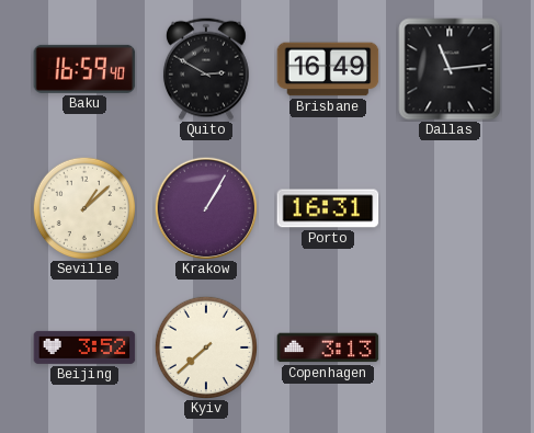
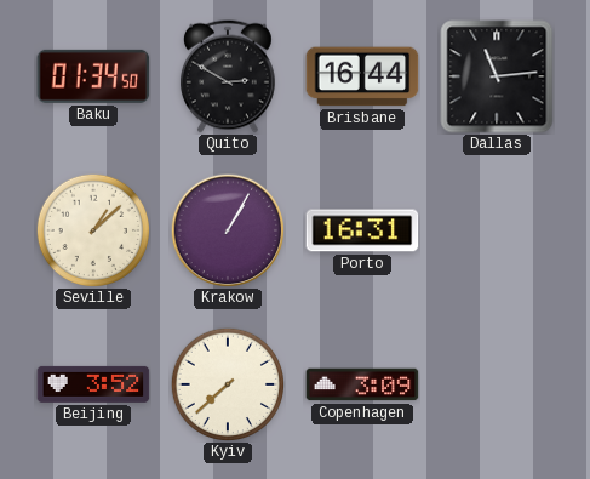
Baku: 16:59 -> 01:34 (93, 76)
Brisbane: 16:49 -> 16:44 (362, 76)
Copenhagen: 3:13 -> 3:09 (362, 384)
